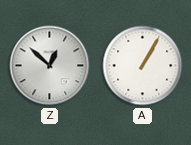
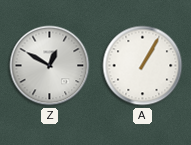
Z: 12:52 -> 12:50 (50, 66)
